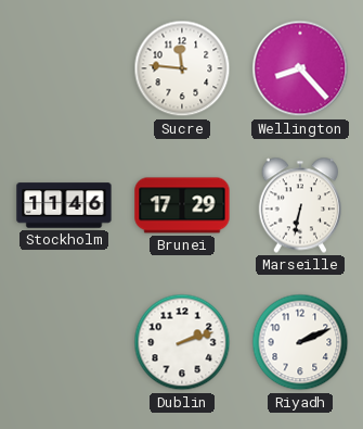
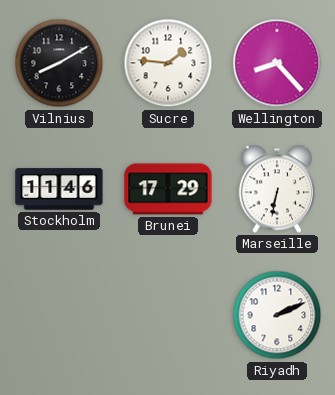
Vilnius: none -> 8:10 (59, 63)
Sucre: 11:46 -> 1:46 (168, 63)
Dublin: 2:12 -> none (182, 342)
